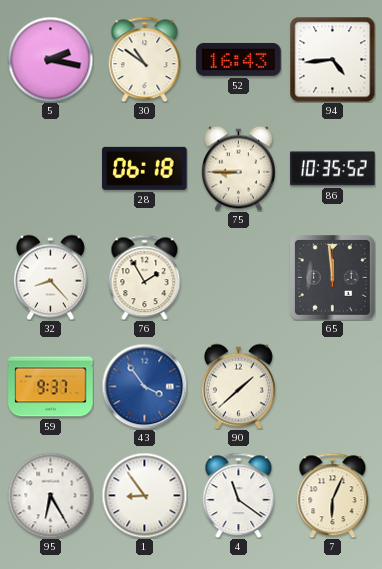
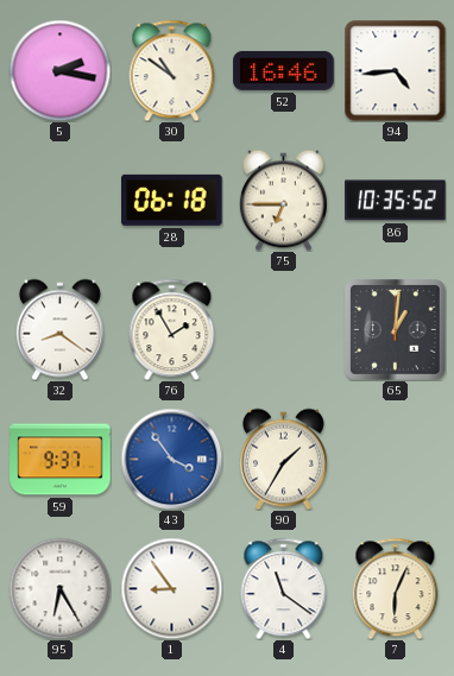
52: 16:43 -> 16:46 (284, 70)
75: 8:45 -> 6:45 (283, 200)
32: 8:23 -> 8:21 (59, 329)
65: 11:59 -> 1:01 (396, 330)
90: 1:38 -> 1:35 (283, 459)
